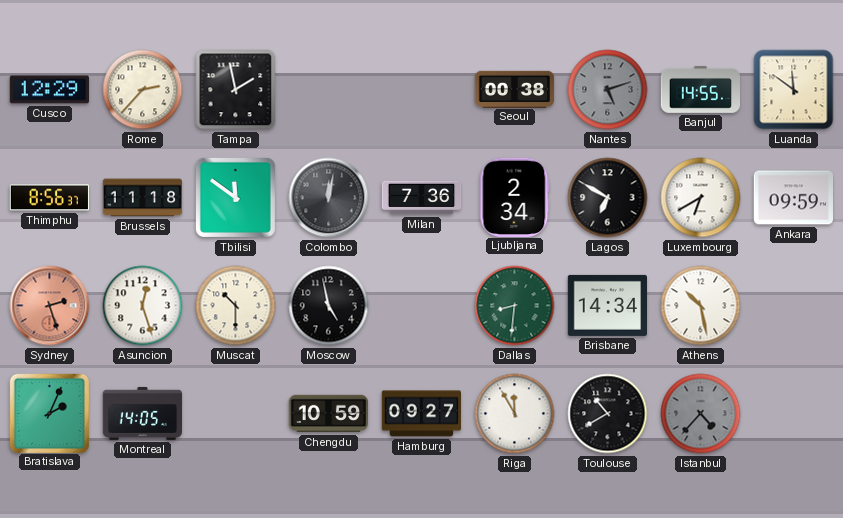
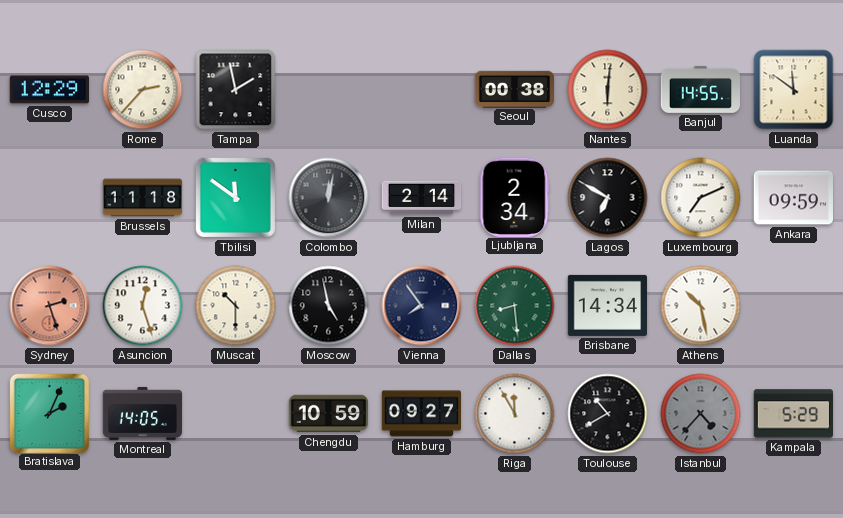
Nantes: 5:12 -> 6:01 (608, 90)
Nantes dial: grey -> cream (608, 90)
Thimphu: 8:56 -> none (49, 198)
Milan: 7:36 -> 2:14 (422, 198)
Luxembourg: 6:40 -> 7:11 (701, 198)
Vienna: none -> 7:54 (422, 306)
Dallas: 8:31 -> 8:29 (515, 306)
Kampala: none -> 5:29 (793, 414)
